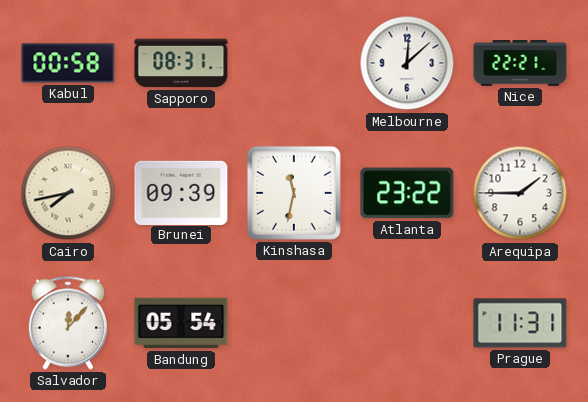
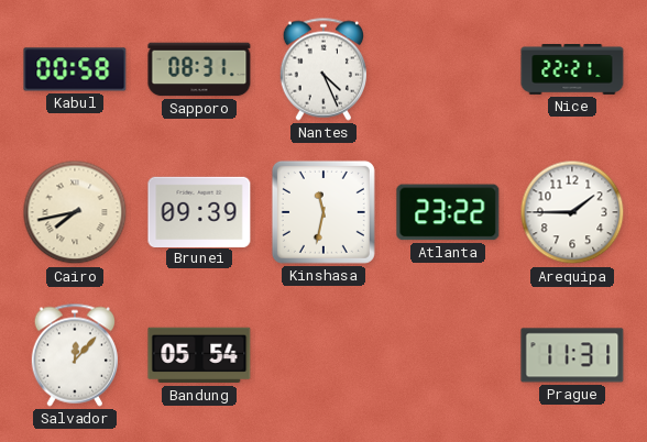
Nantes: none -> 4:26 (322, 69)
Melbourne: 12:08 -> none (407, 63)
